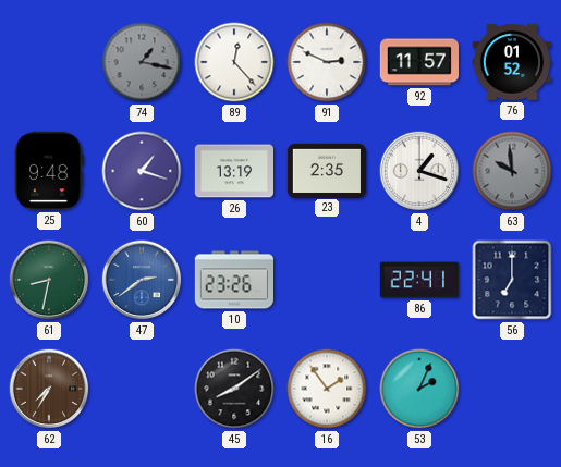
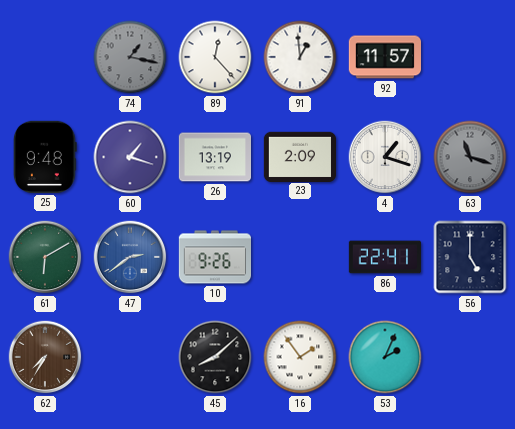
91: 2:49 -> 12:59 (300, 57)
76: 01:52 -> none (511, 62)
23: 2:35 -> 2:09 (299, 156)
63: 9:59 -> 11:18 (470, 157)
61: 8:32 -> 6:10 (45, 257)
10: 23:26 -> 9:26 (214, 257)
56: 7:00 -> 5:00 (470, 257)
45: 8:09 -> 8:08 (215, 357)
